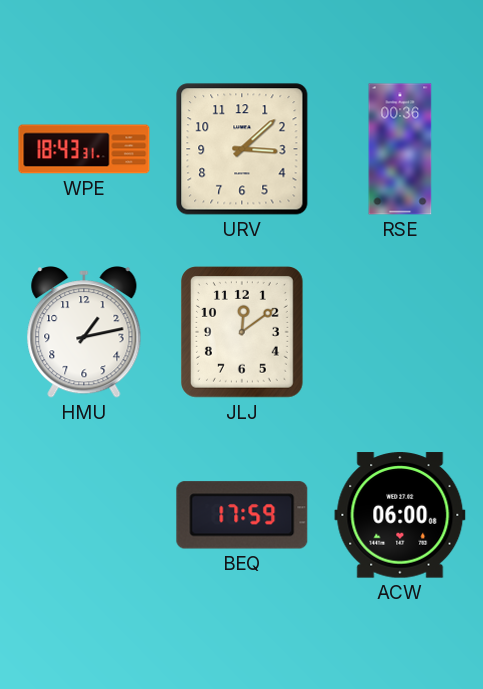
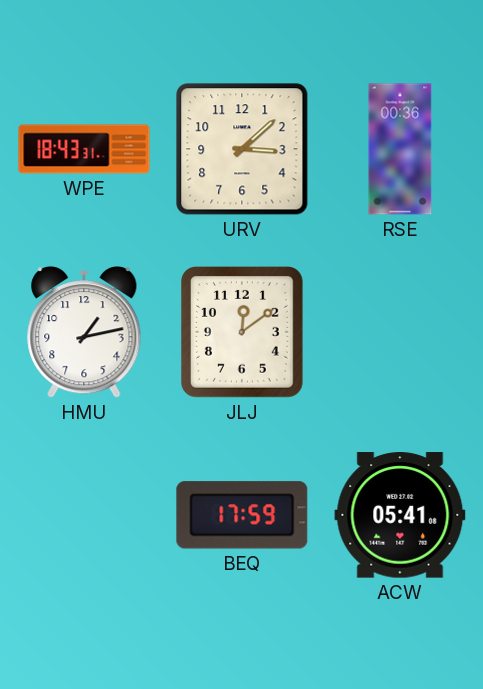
ACW: 06:00 -> 05:41 (400, 515)
